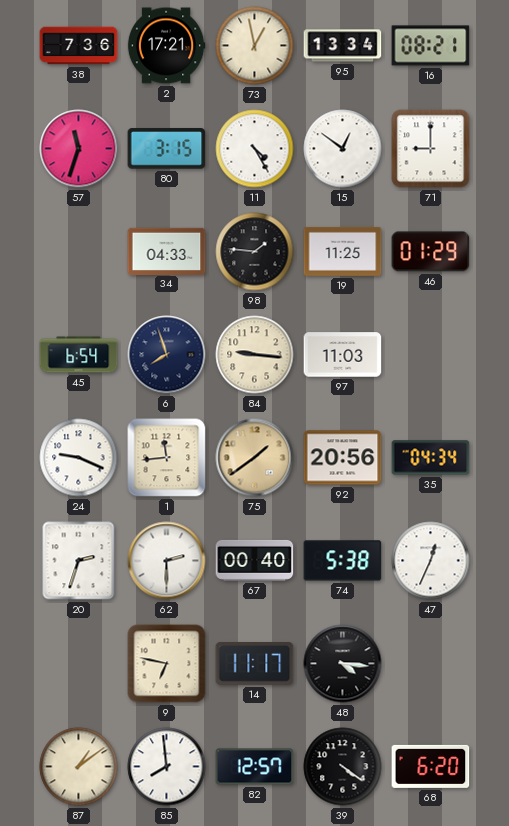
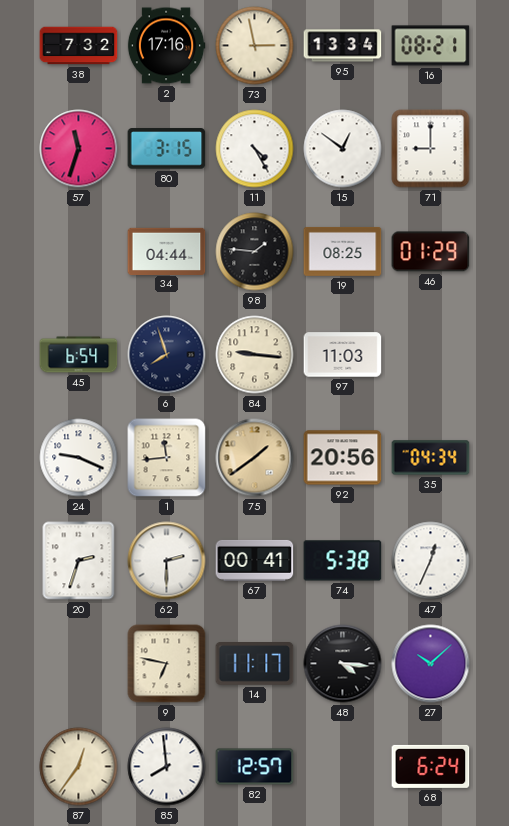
38: 7:36 -> 7:32 (79, 46)
2: 17:21 -> 17:16 (166, 46)
73: 12:58 -> 2:58 (255, 46)
34: 04:33 -> 04:44 (167, 251)
19: 11:25 -> 08:25 (343, 251)
67: 00:40 -> 00:41 (255, 560)
27: none -> 10:08 (431, 664)
87: 1:09 -> 12:36 (79, 767)
39: 4:21 -> none (343, 767)
68: 6:20 -> 6:24 (431, 766)
